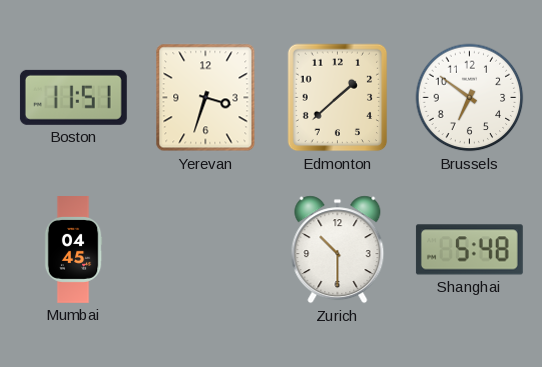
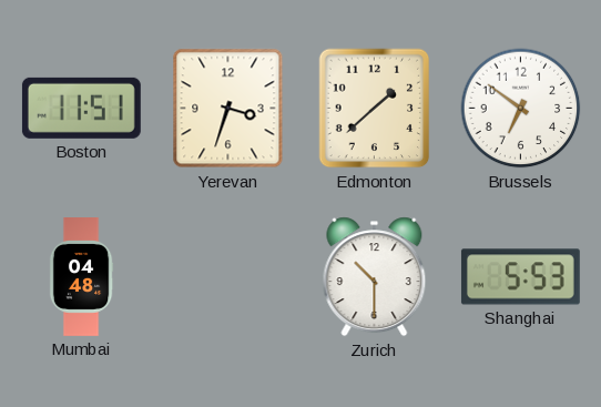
Mumbai: 04:45 -> 04:48 (81, 277)
Shanghai: 5:48 -> 5:53 (520, 277)
